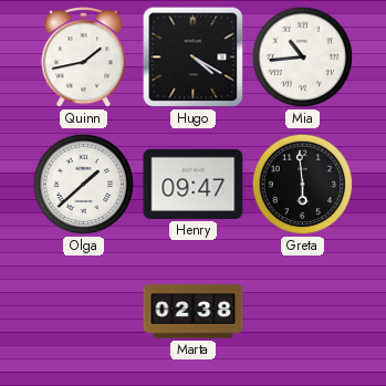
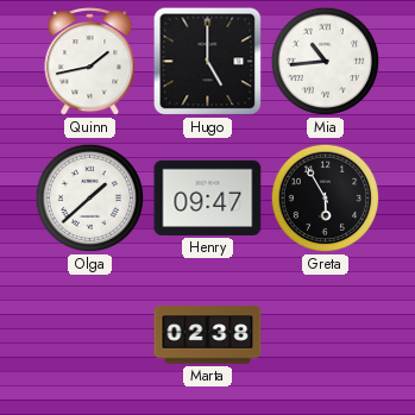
Hugo: 4:20 -> 5:00 (208, 62)
Greta: 5:59 -> 5:55 (326, 199)
